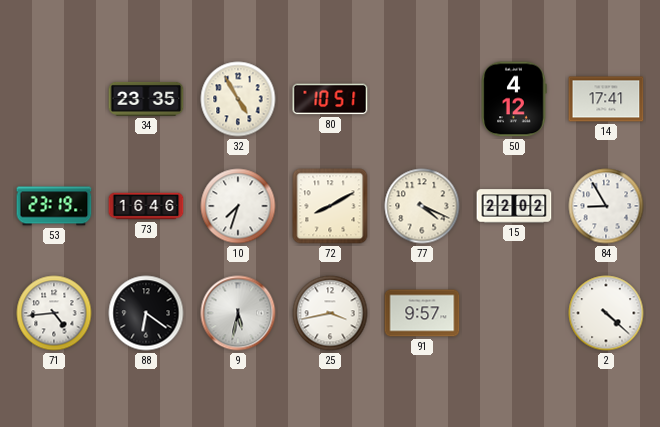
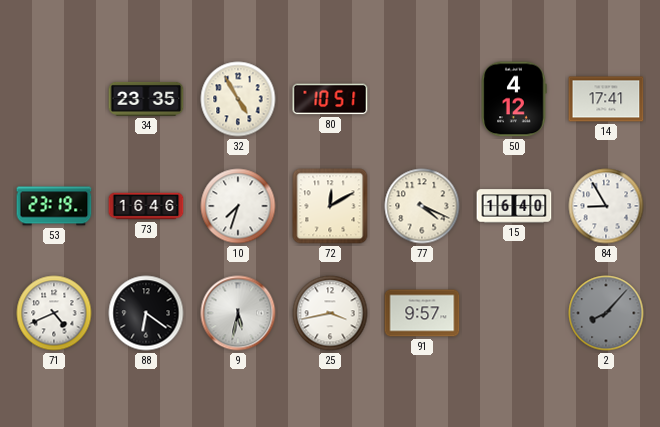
72: 8:10 -> 12:10 (330, 206)
15: 22:02 -> 16:40 (514, 206)
71: 4:44 -> 4:41 (54, 313)
2: 4:22 -> 8:07 (606, 313)
2 dial: white -> grey (606, 313)
